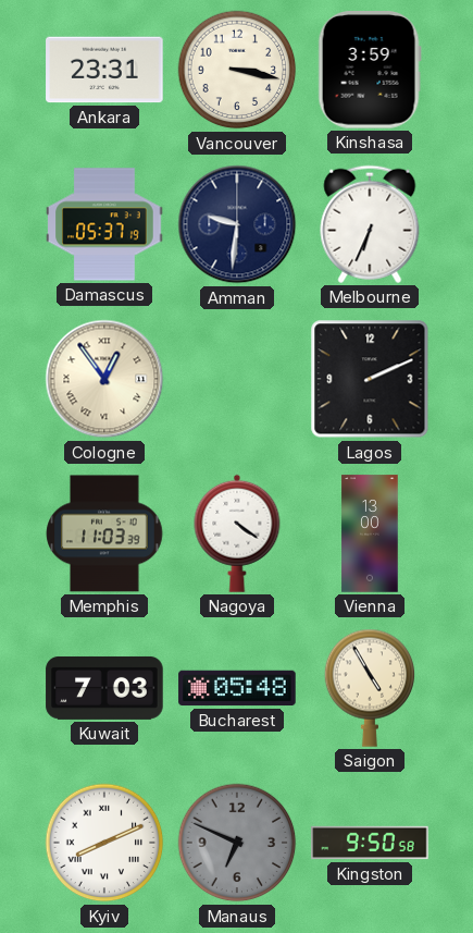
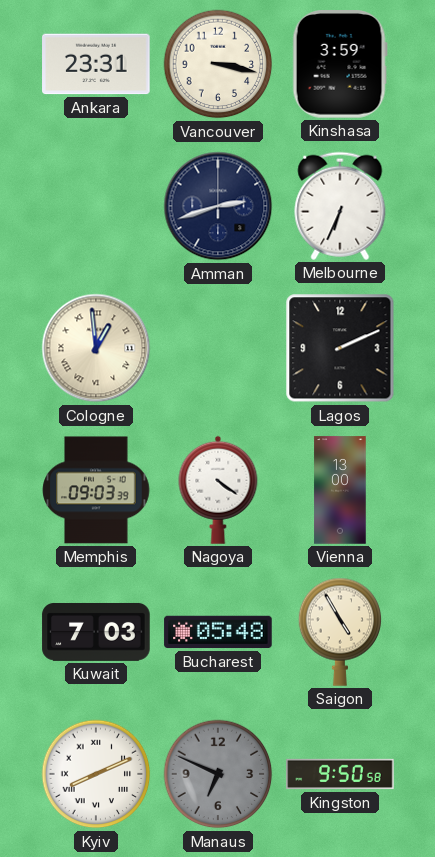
Damascus: 05:37 -> none (104, 224)
Amman: 9:31 -> 2:42 (218, 206)
Cologne: 12:54 -> 12:59 (96, 348)
Memphis: 11:03 -> 09:03 (96, 490)
